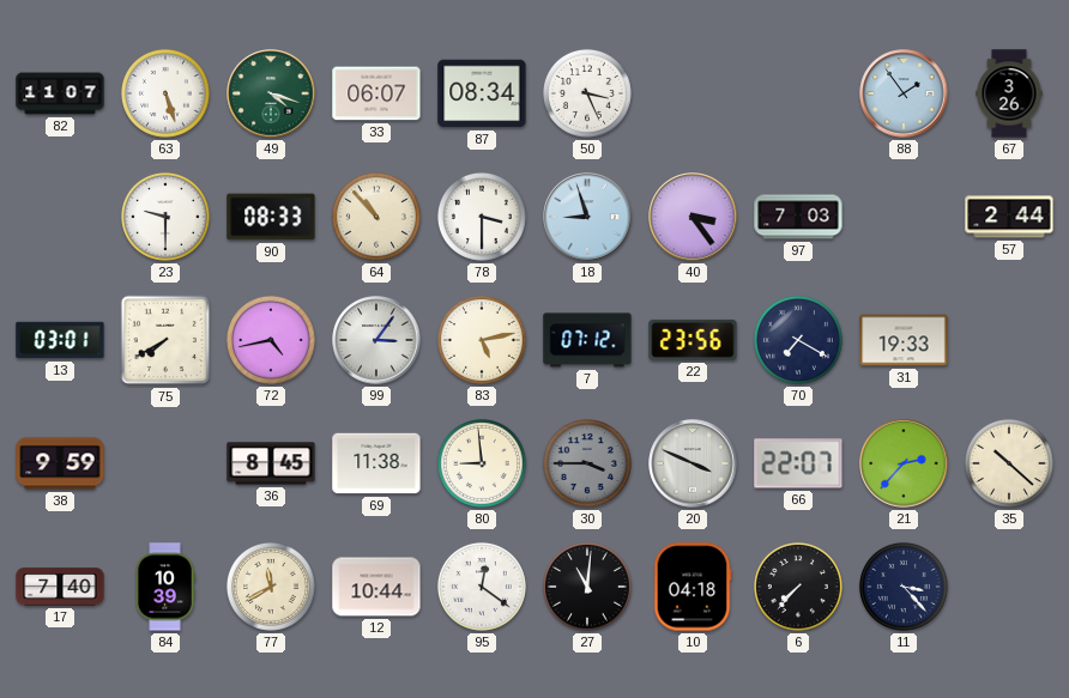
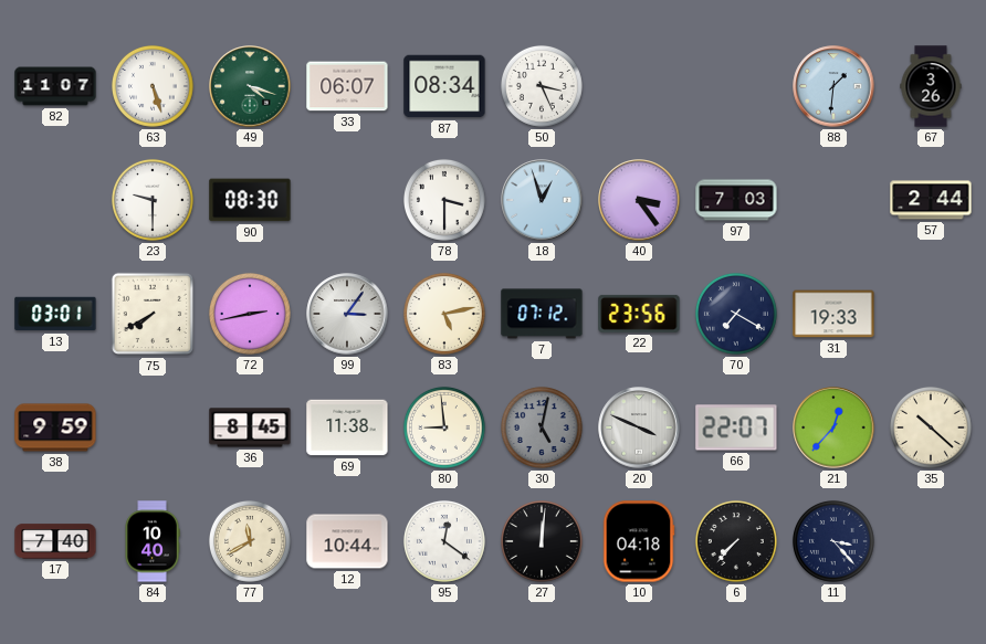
88: 1:54 -> 1:31 (833, 86)
90: 08:33 -> 08:30 (250, 200)
64: 10:53 -> none (376, 217)
18: 8:57 -> 12:57 (542, 200)
72: 4:43 -> 2:43 (250, 314)
30: 3:45 -> 5:02 (542, 427)
21: 2:37 -> 12:37 (833, 427)
84: 10:39 -> 10:40 (153, 541)
27: 11:01 -> 12:01 (542, 541)
